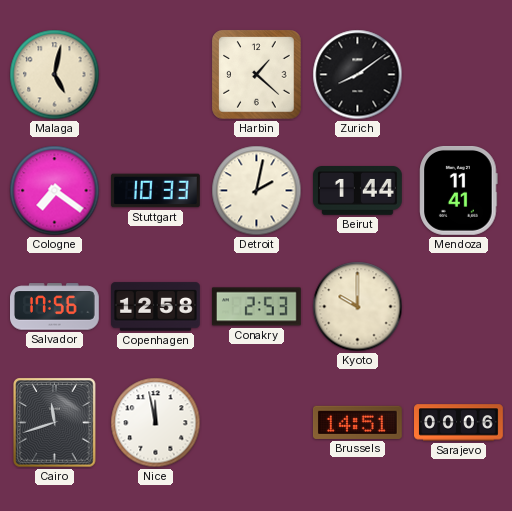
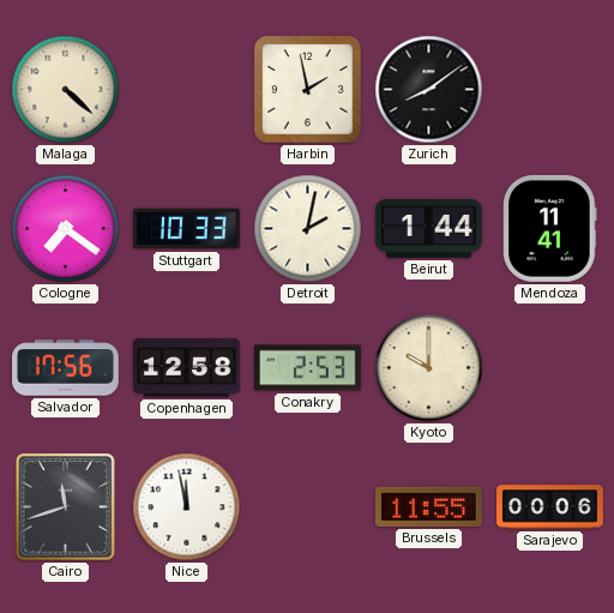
Malaga: 5:02 -> 4:22 (66, 90)
Harbin: 1:22 -> 1:58 (308, 90)
Brussels: 14:51 -> 11:55 (428, 506)
